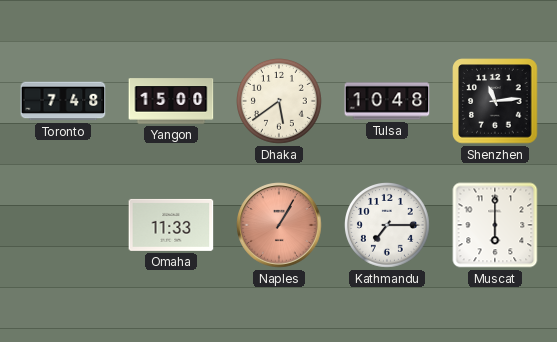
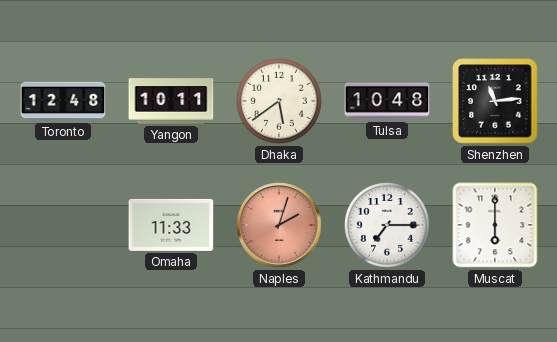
Toronto: 7:48 -> 12:48 (63, 101)
Yangon: 15:00 -> 10:11 (171, 101)
Naples: 1:05 -> 2:03 (279, 225)
